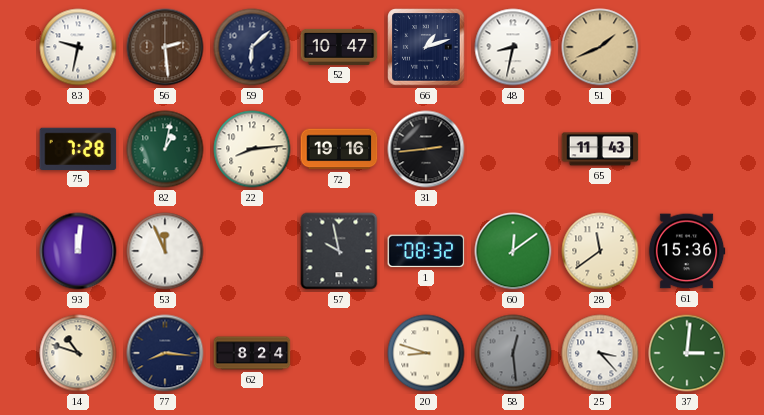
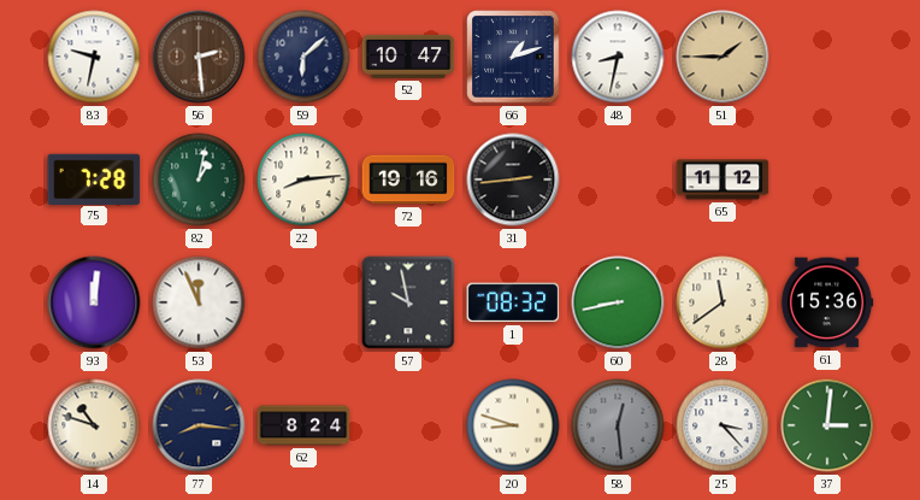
51: 1:41 -> 1:45 (723, 57)
65: 11:43 -> 11:12 (723, 180)
60: 12:09 -> 8:43 (618, 302)
